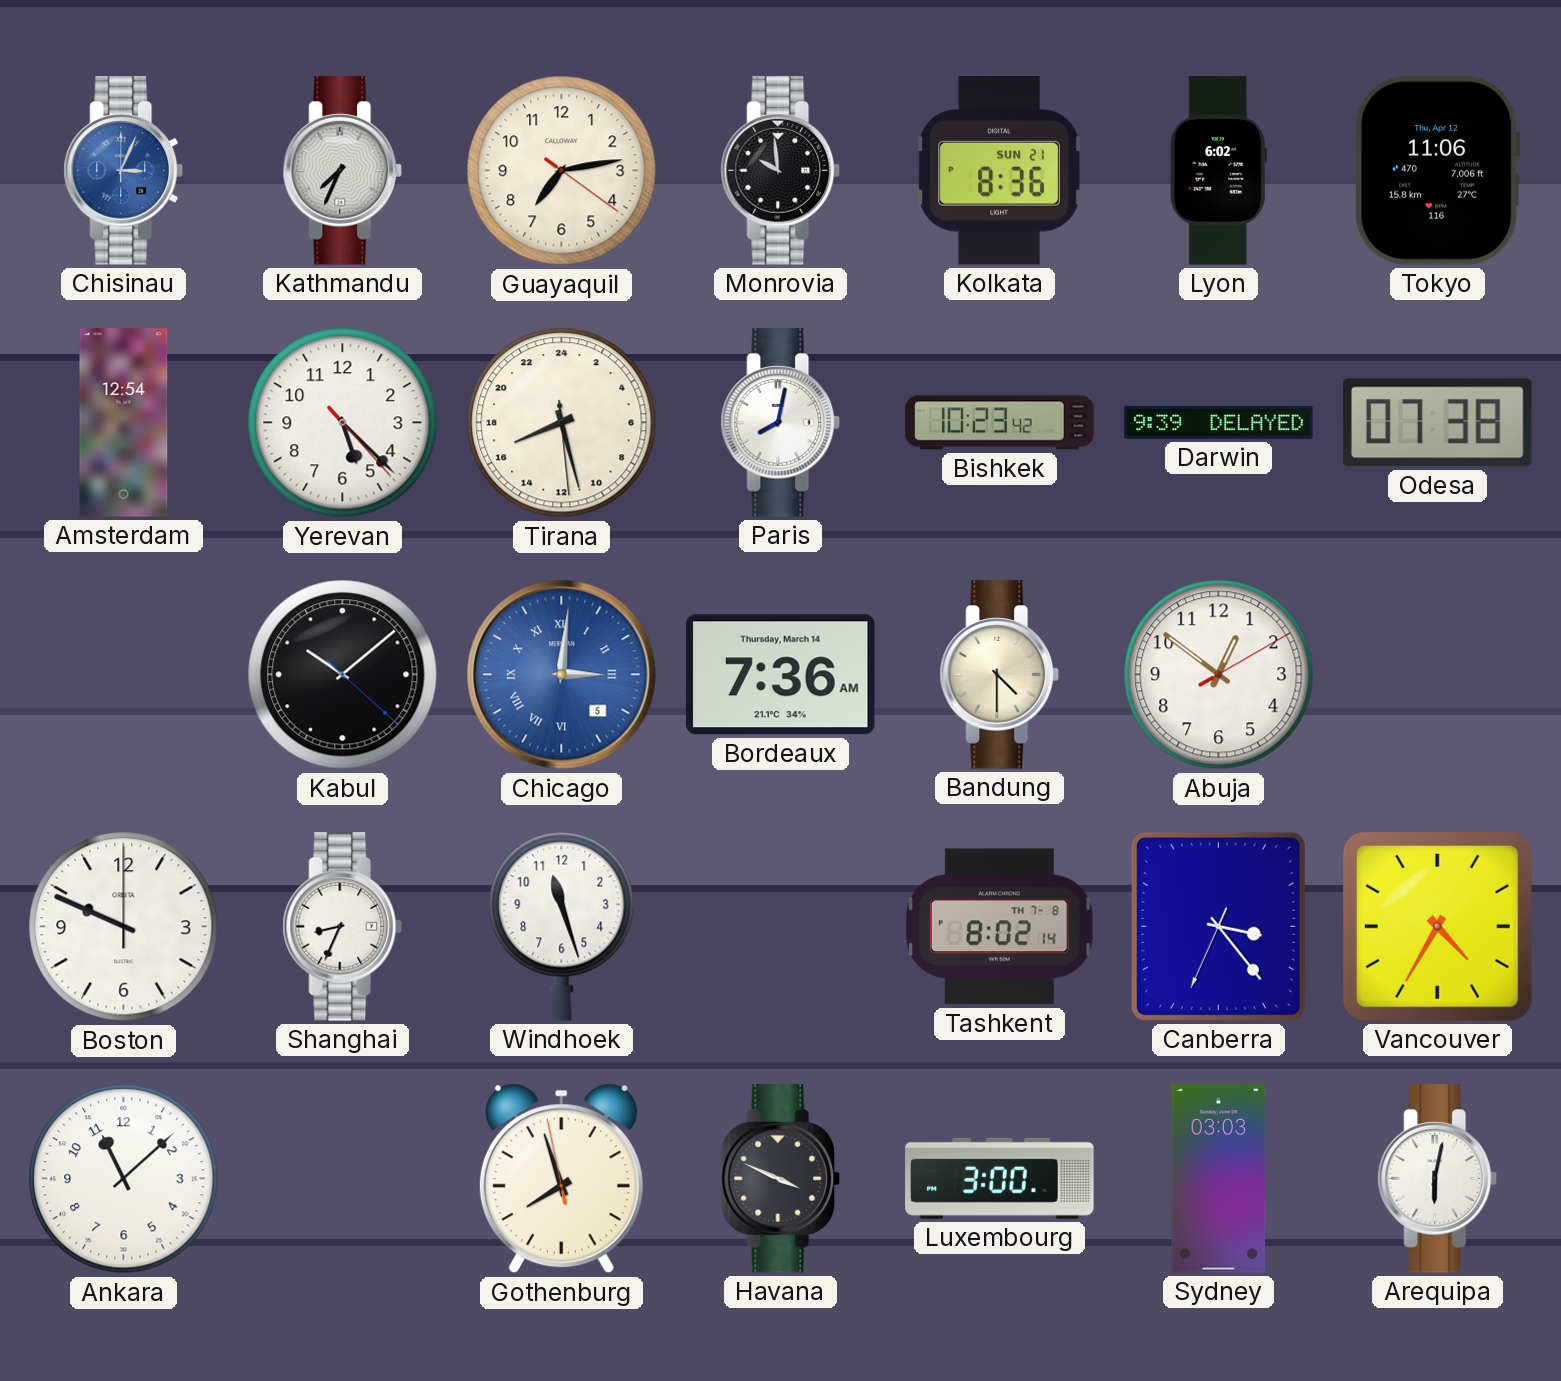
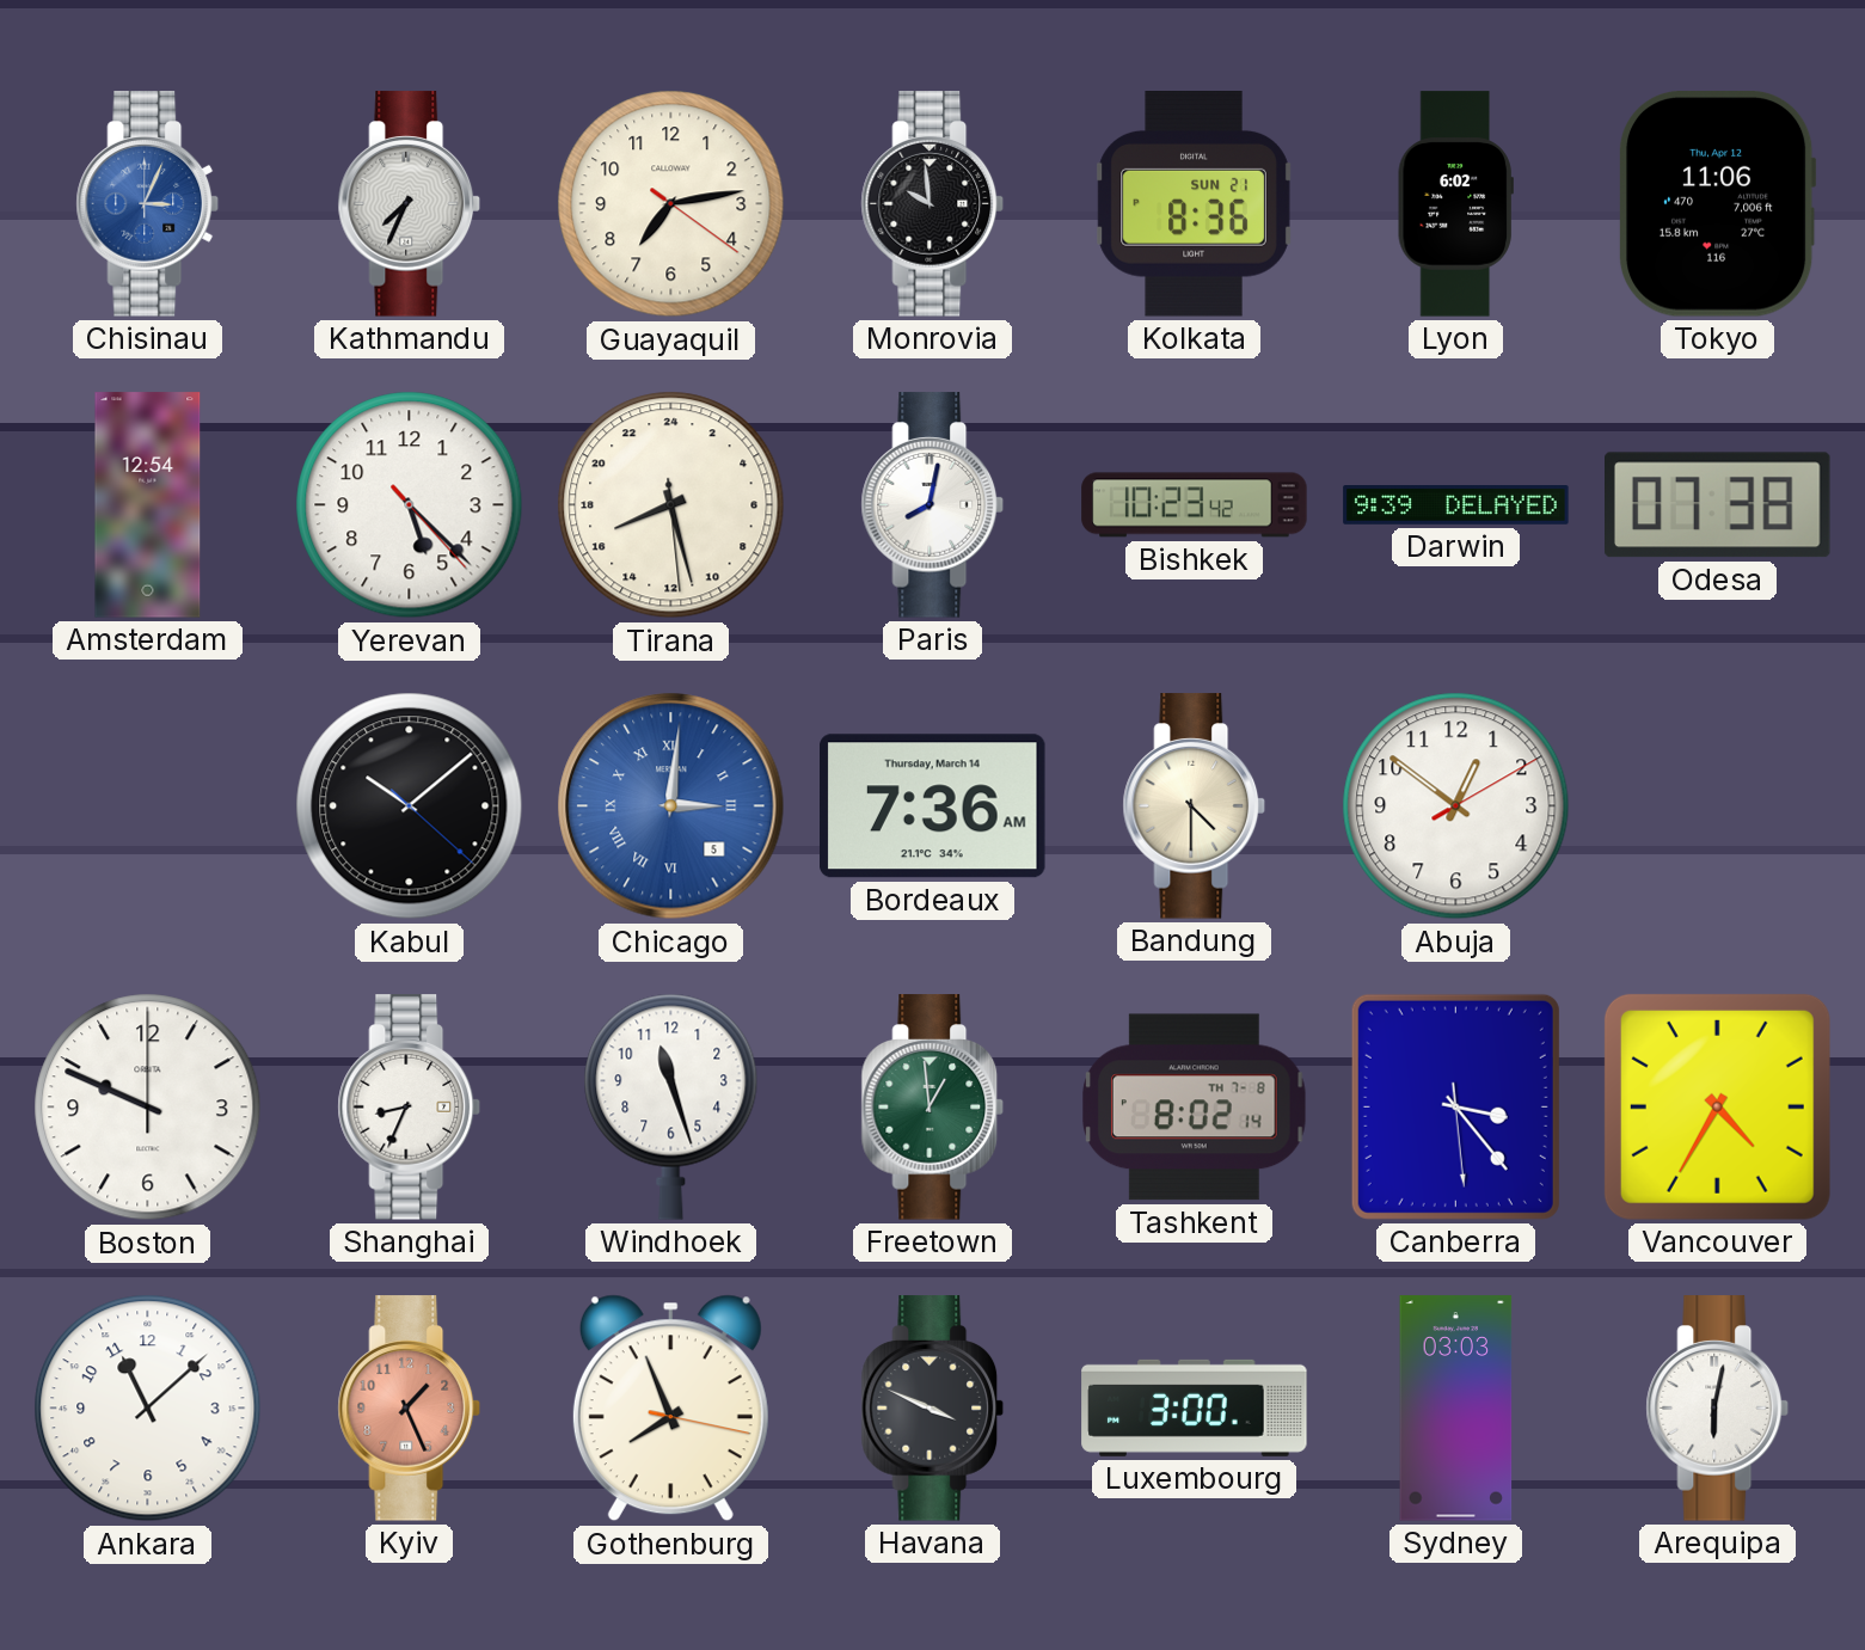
Freetown: none -> 12:59 (933, 1108)
Canberra: 3:23:34 -> 3:23:29 (1455, 1106)
Kyiv: none -> 1:26 (410, 1409)
Gothenburg: 7:56:58 -> 7:56:17 (670, 1409)
